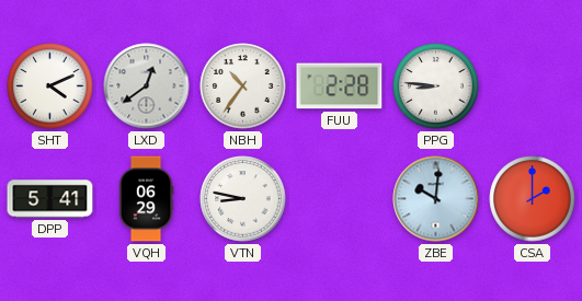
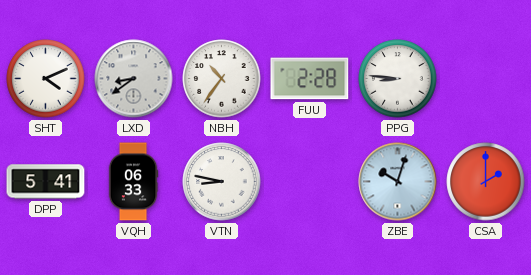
LXD: 12:39 -> 8:39 (134, 79)
VQH: 06:29 -> 06:33 (133, 182)
ZBE: 10:01 -> 10:03 (398, 182)
